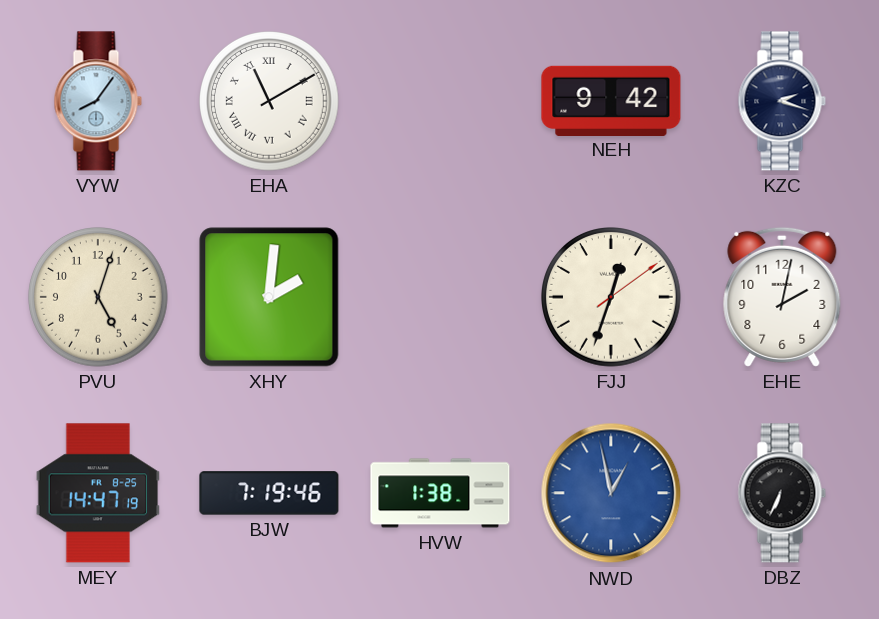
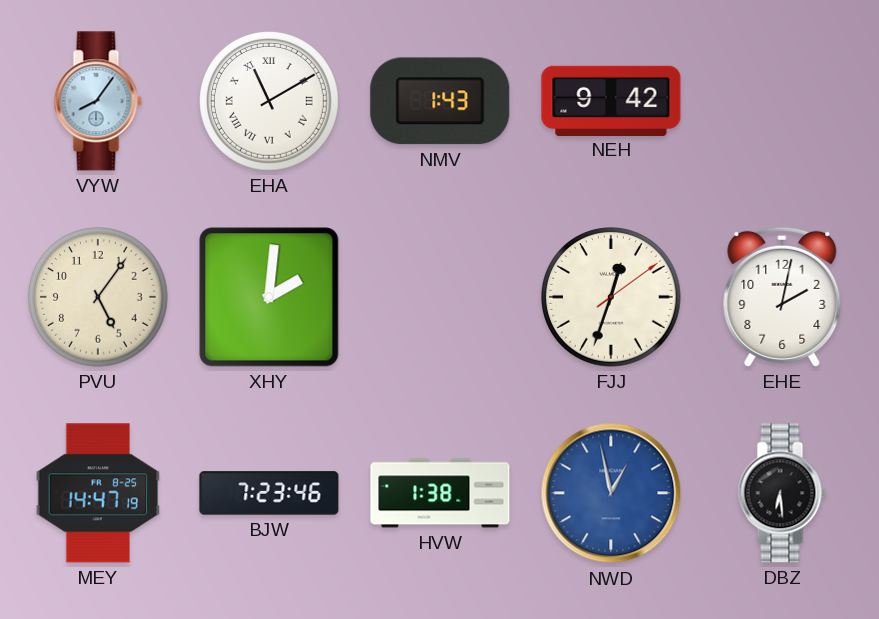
NMV: none -> 1:43 (440, 101)
KZC: 2:18 -> none (782, 101)
PVU: 5:03 -> 5:06 (99, 298)
BJW: 7:19 -> 7:23 (269, 493)
DBZ: 6:34 -> 6:29 (782, 493)
